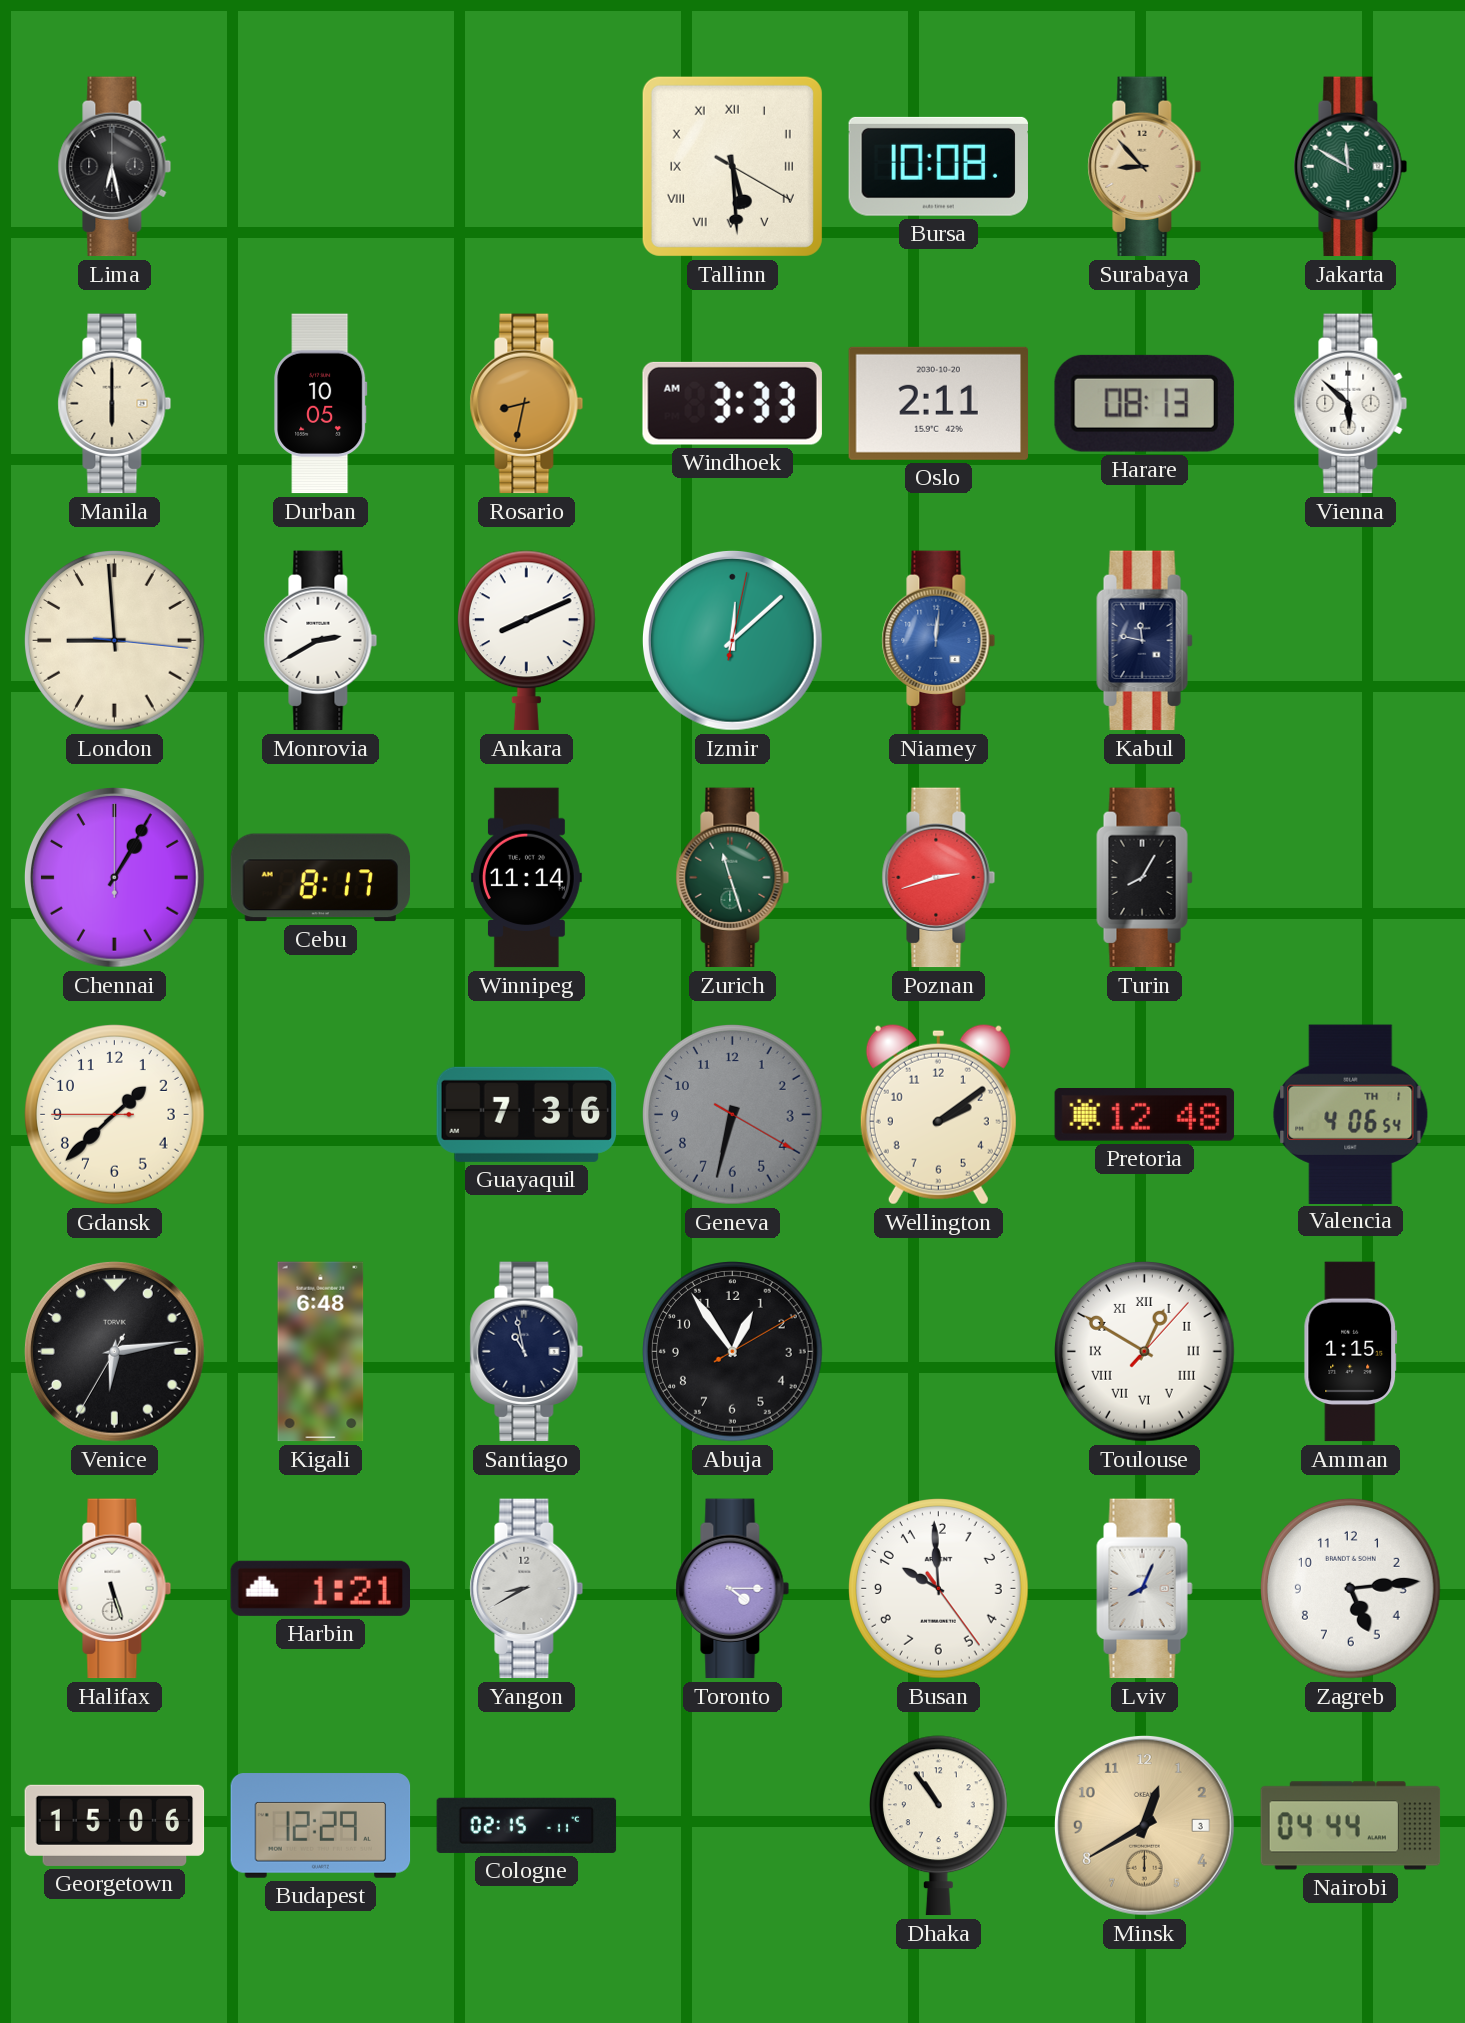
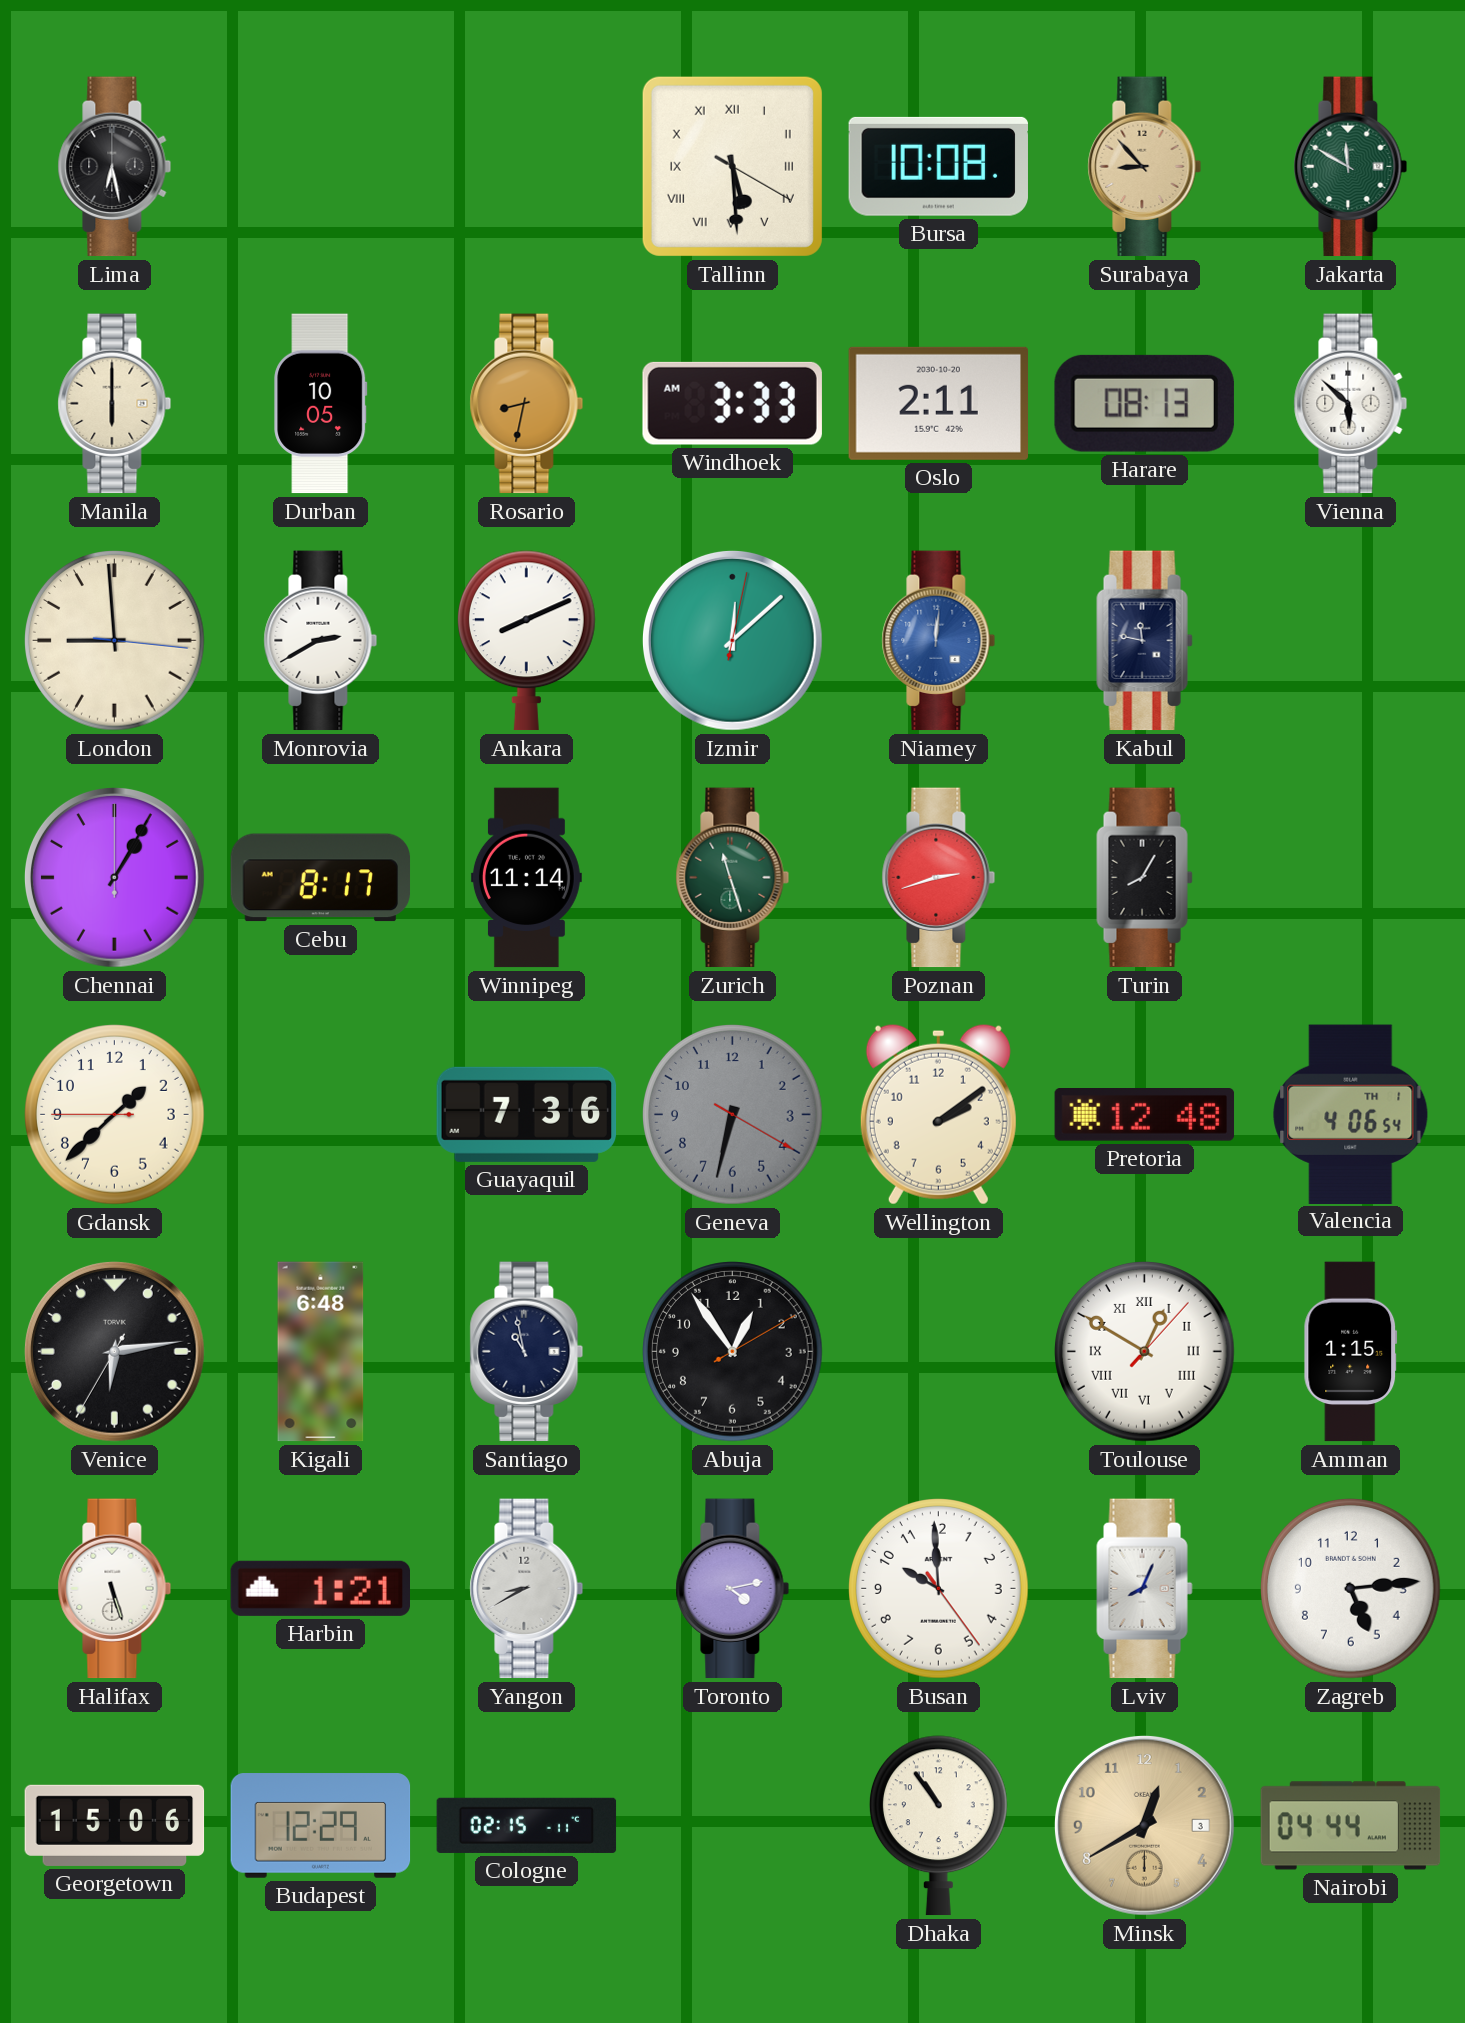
Toronto: 4:15 -> 4:13 (733, 1589)
